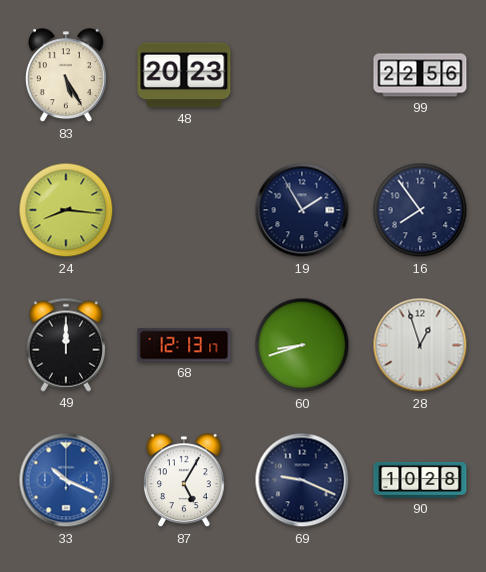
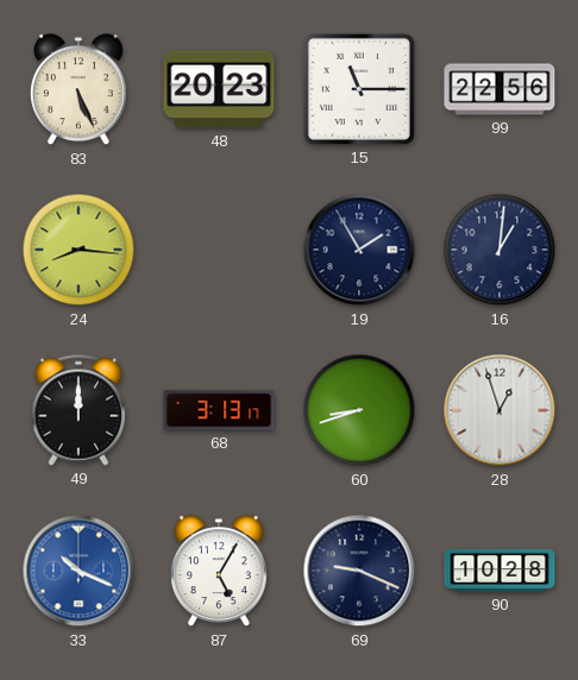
83: 5:25 -> 5:26 (78, 90)
15: none -> 11:15 (359, 89)
16: 7:54 -> 1:01 (500, 250)
68: 12:13 -> 3:13 (219, 410)
